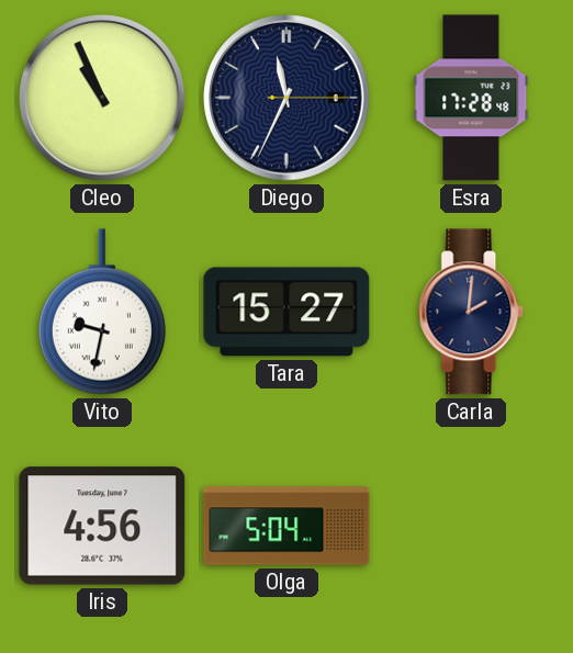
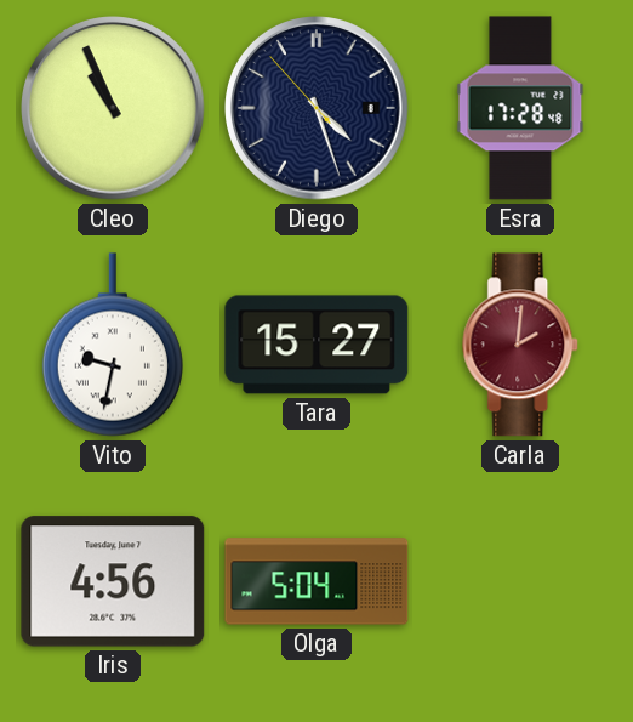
Diego: 11:34 -> 4:26 (316, 108)
Carla dial: navy -> burgundy (521, 345)
